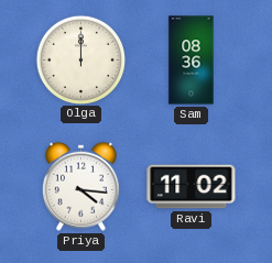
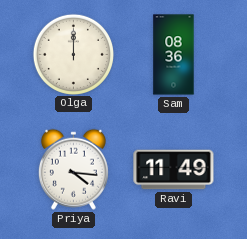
Ravi: 11:02 -> 11:49 (174, 170)
